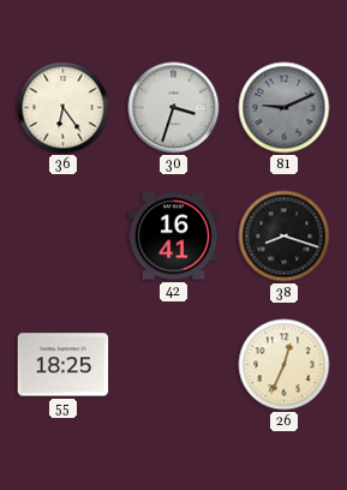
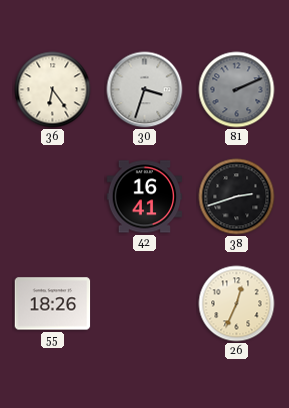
81: 9:11 -> 2:11 (237, 90)
38: 8:18 -> 2:42 (237, 197)
55: 18:25 -> 18:26 (53, 304)
